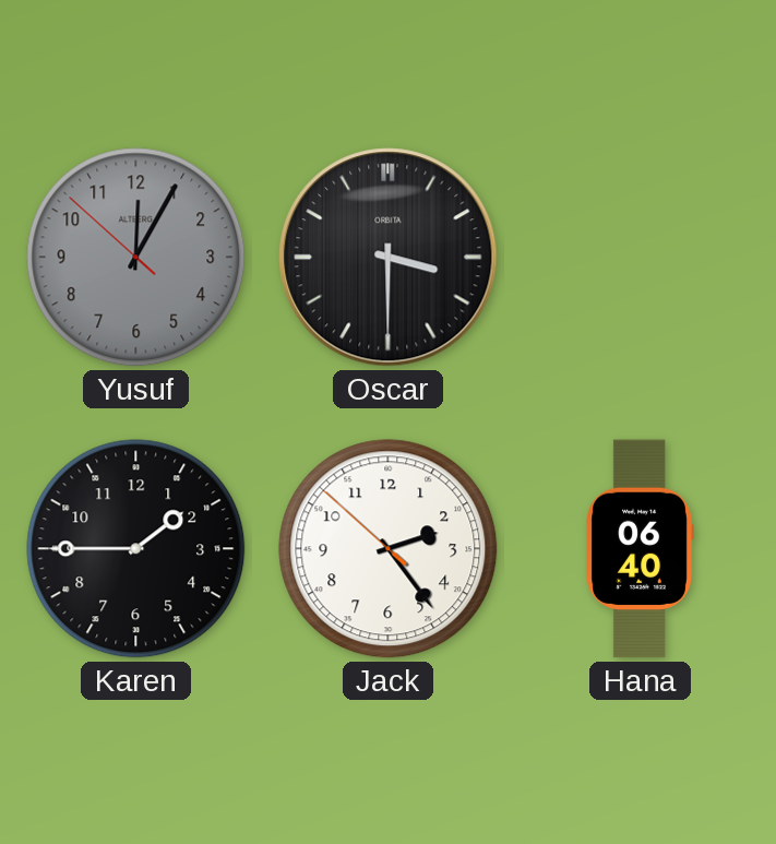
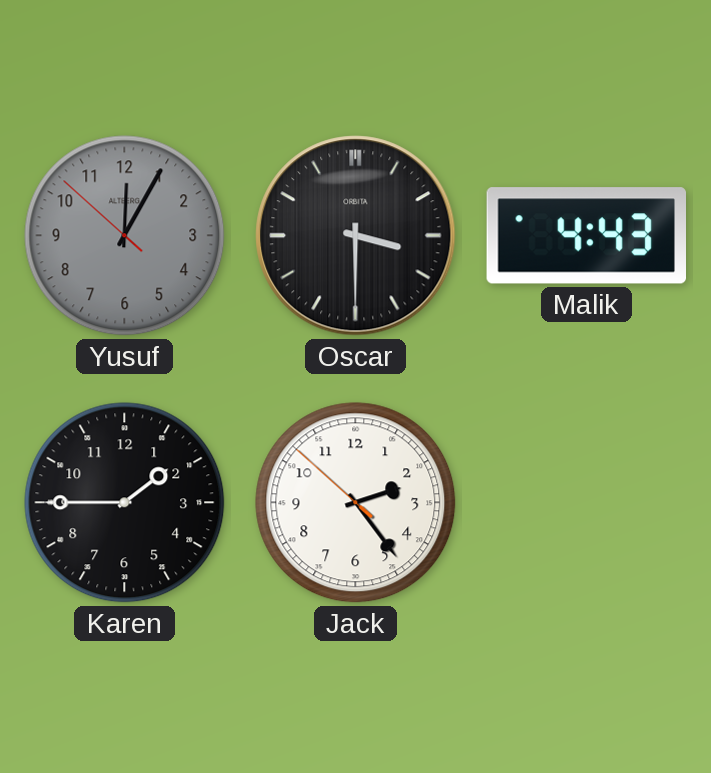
Malik: none -> 4:43 (586, 236)
Hana: 06:40 -> none (640, 549)
